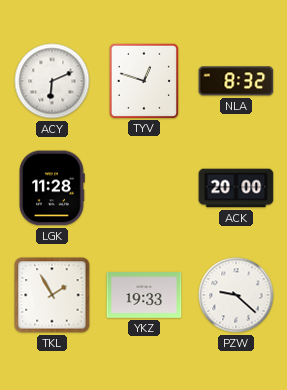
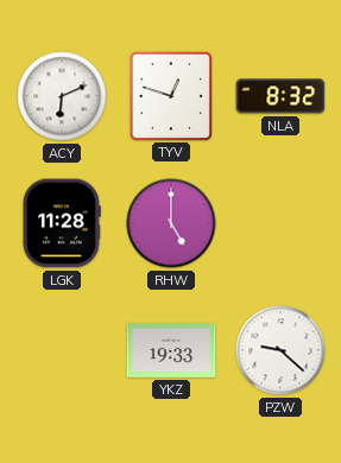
RHW: none -> 5:00 (171, 223)
ACK: 20:00 -> none (236, 188)
TKL: 1:55 -> none (52, 295)
